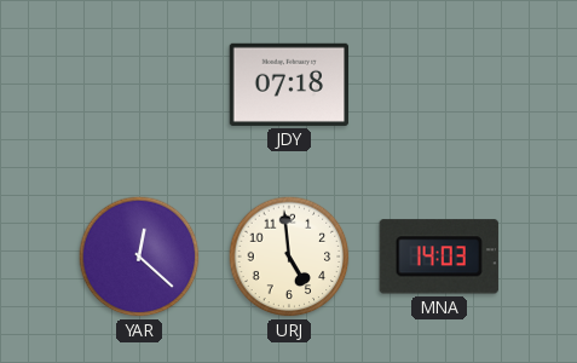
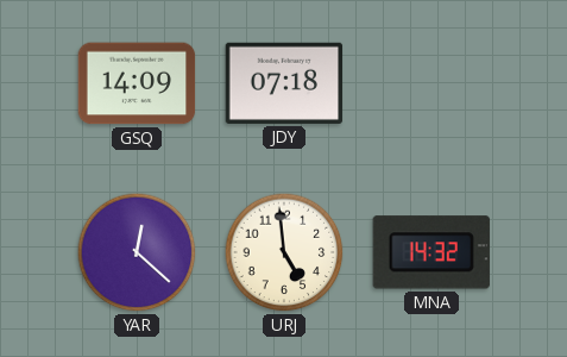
GSQ: none -> 14:09 (137, 83)
MNA: 14:03 -> 14:32 (431, 252)
